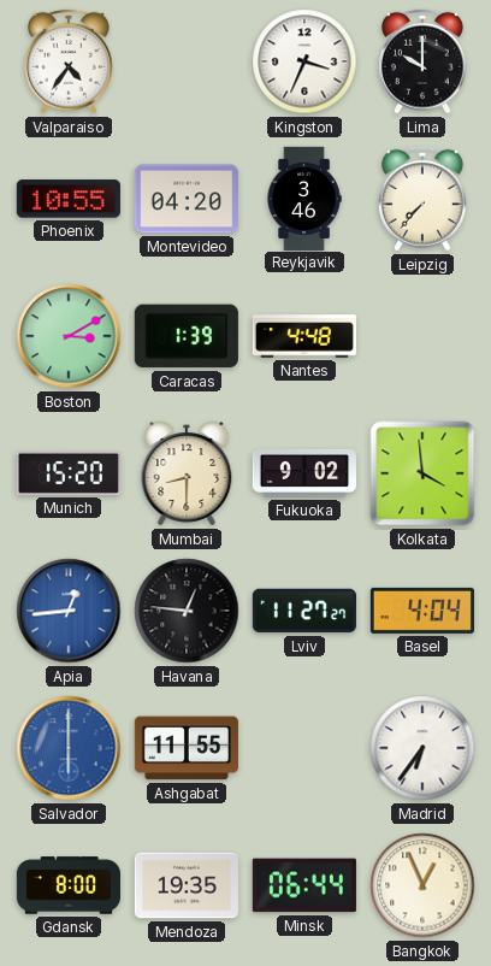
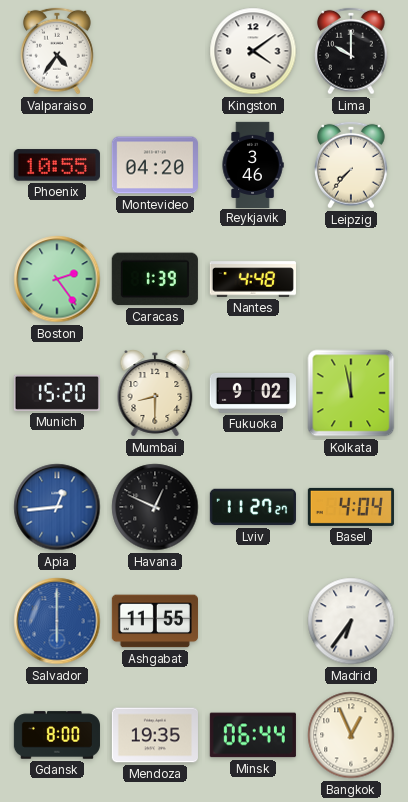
Kingston: 3:34 -> 4:09 (253, 51)
Boston: 3:10 -> 2:24 (57, 279)
Kolkata: 3:59 -> 11:58 (351, 393)
Havana: 12:46 -> 12:49 (155, 507)
